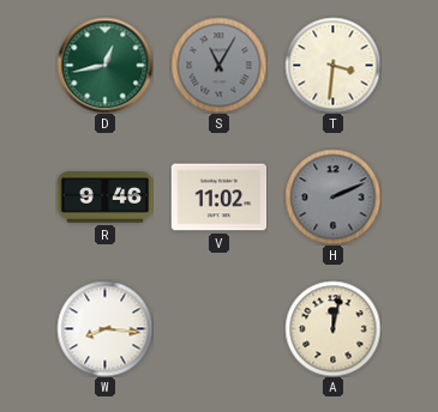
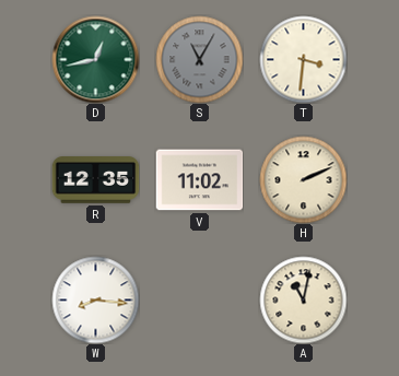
R: 9:46 -> 12:35 (95, 180)
H dial: grey -> cream (303, 179)
A: 12:02 -> 11:02 (303, 299)
